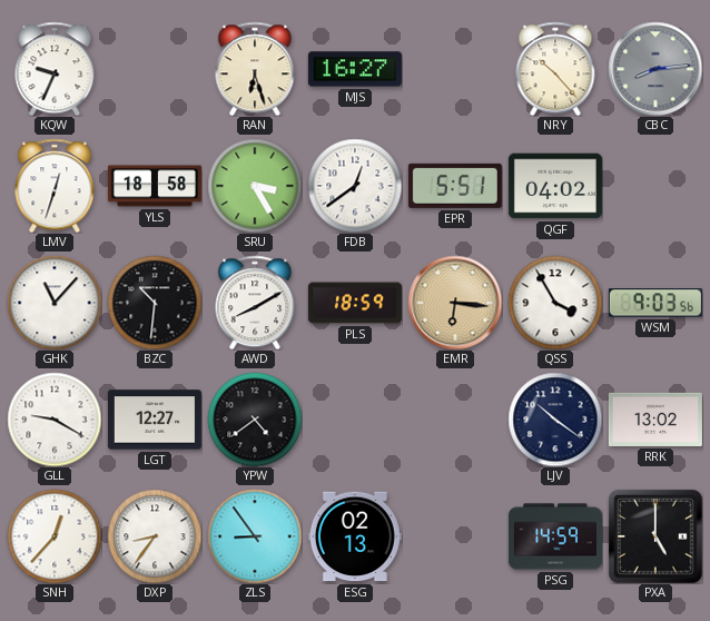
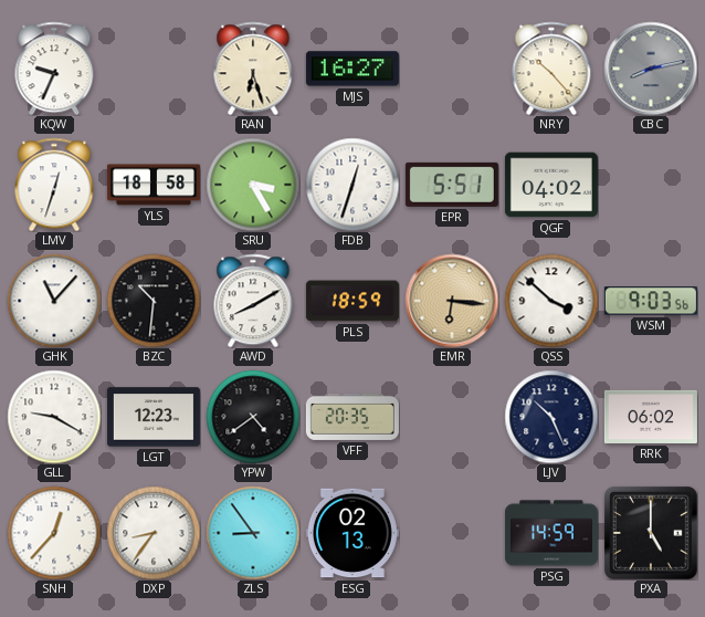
CBC: 8:14 -> 8:13 (651, 69)
FDB: 12:39 -> 12:33 (352, 185)
QSS: 3:55 -> 3:52 (551, 301)
LGT: 12:27 -> 12:23 (154, 417)
VFF: none -> 20:35 (352, 417)
LJV: 10:21 -> 10:26 (551, 417)
RRK: 13:02 -> 06:02 (651, 417)
